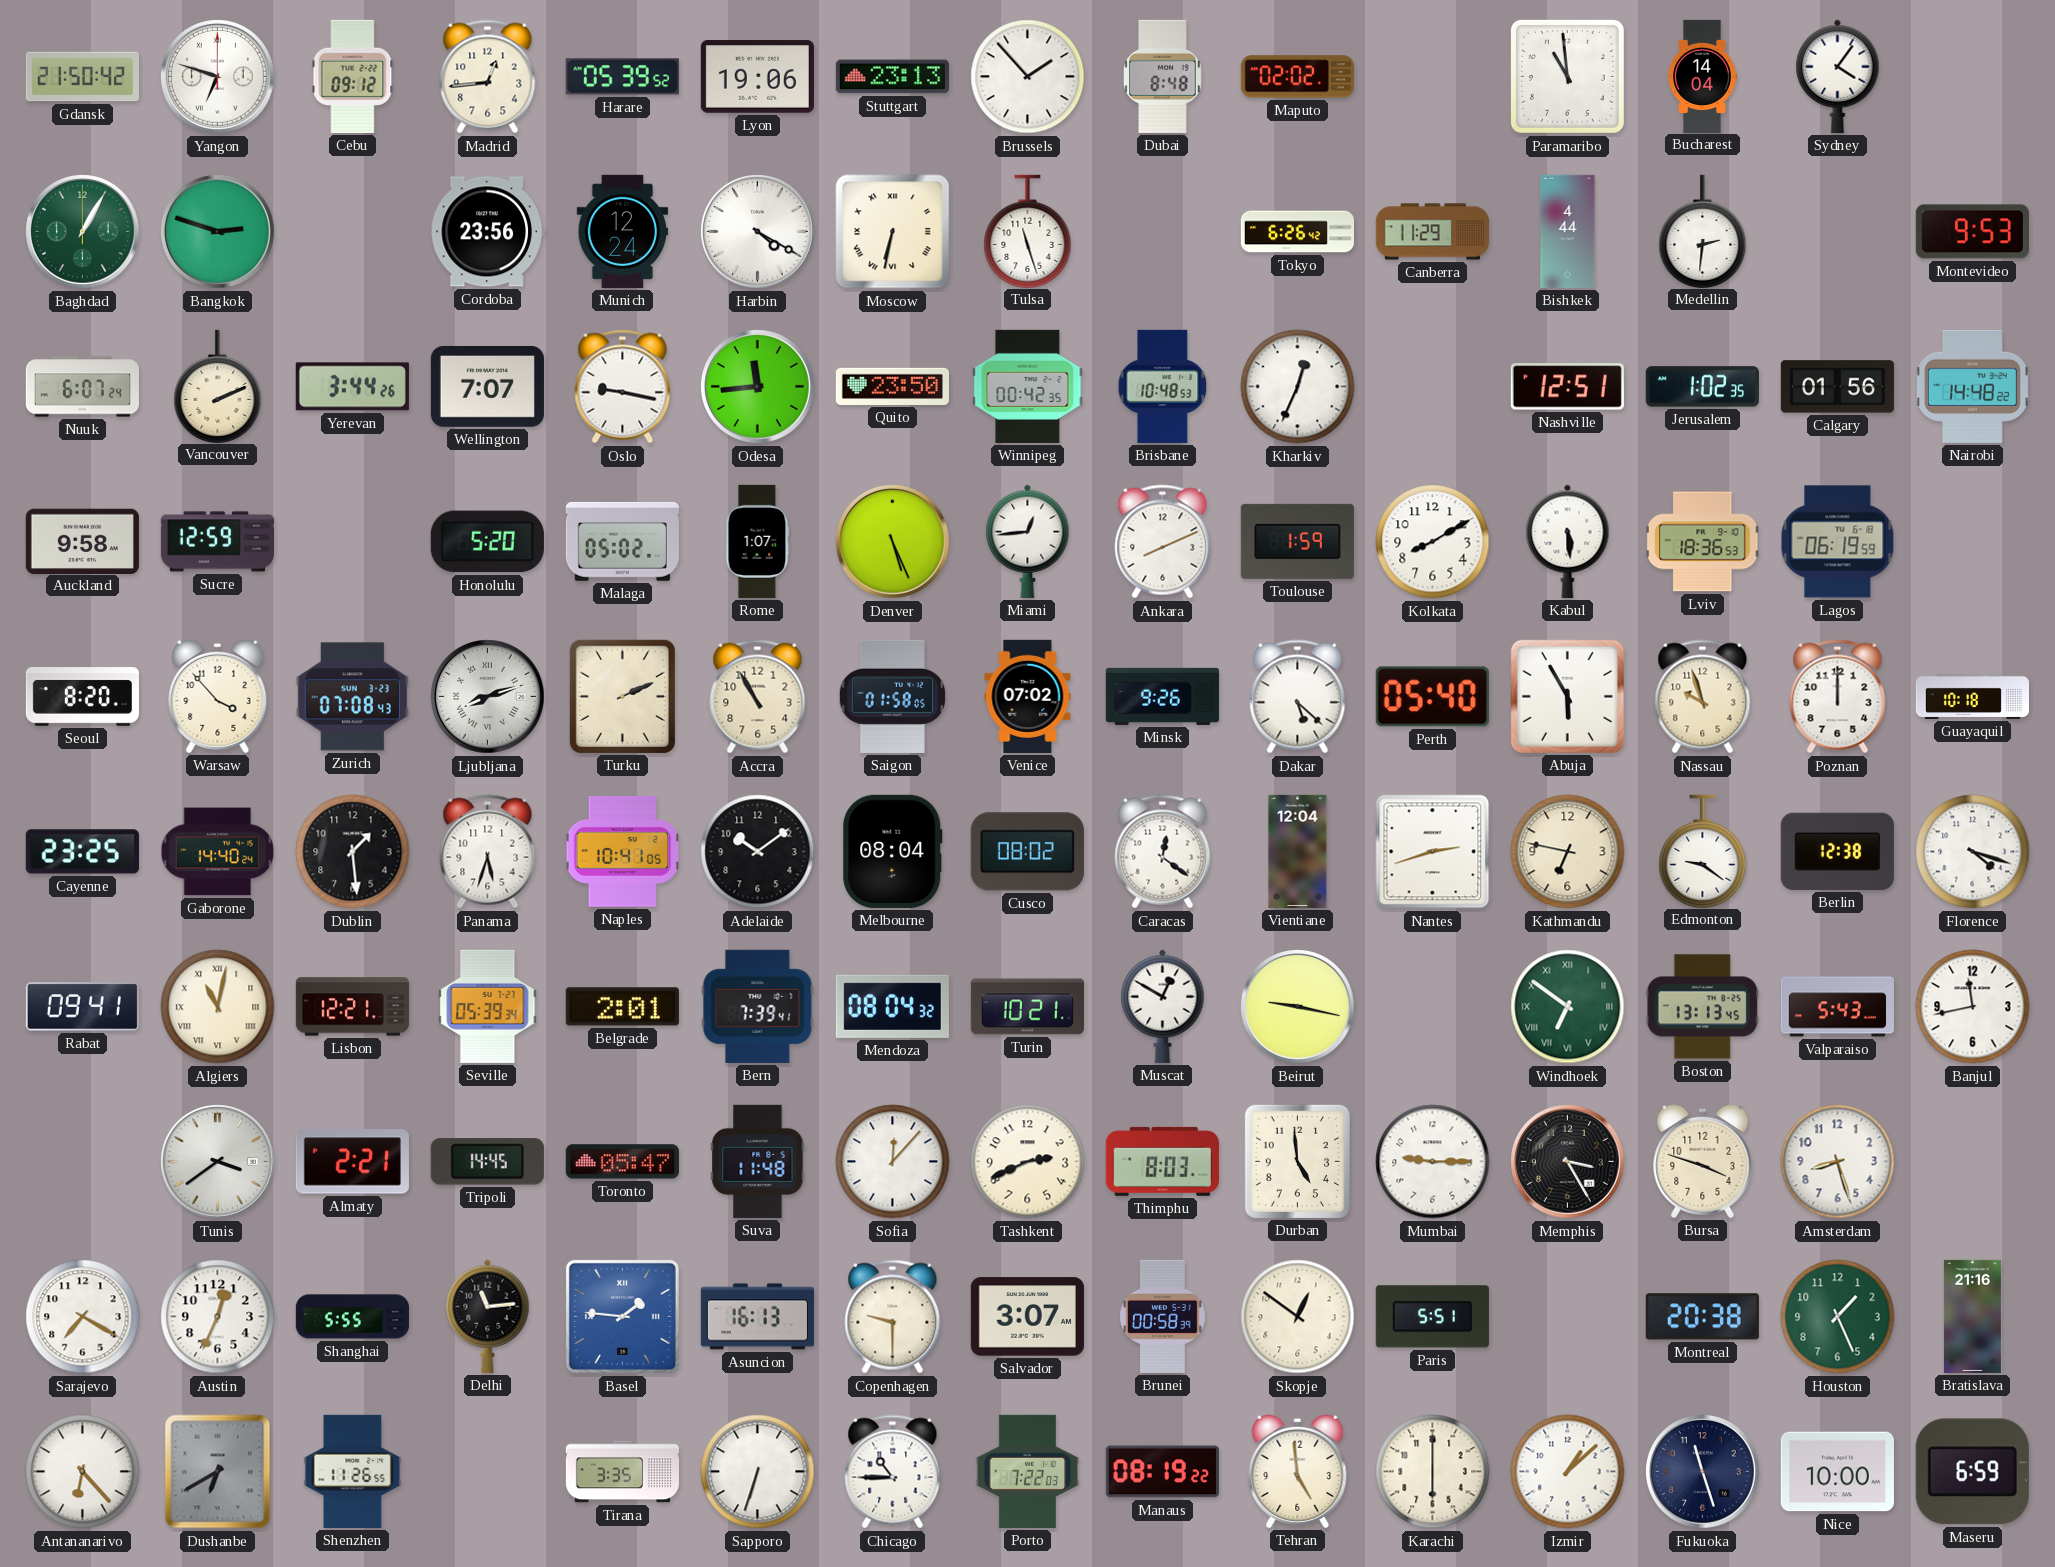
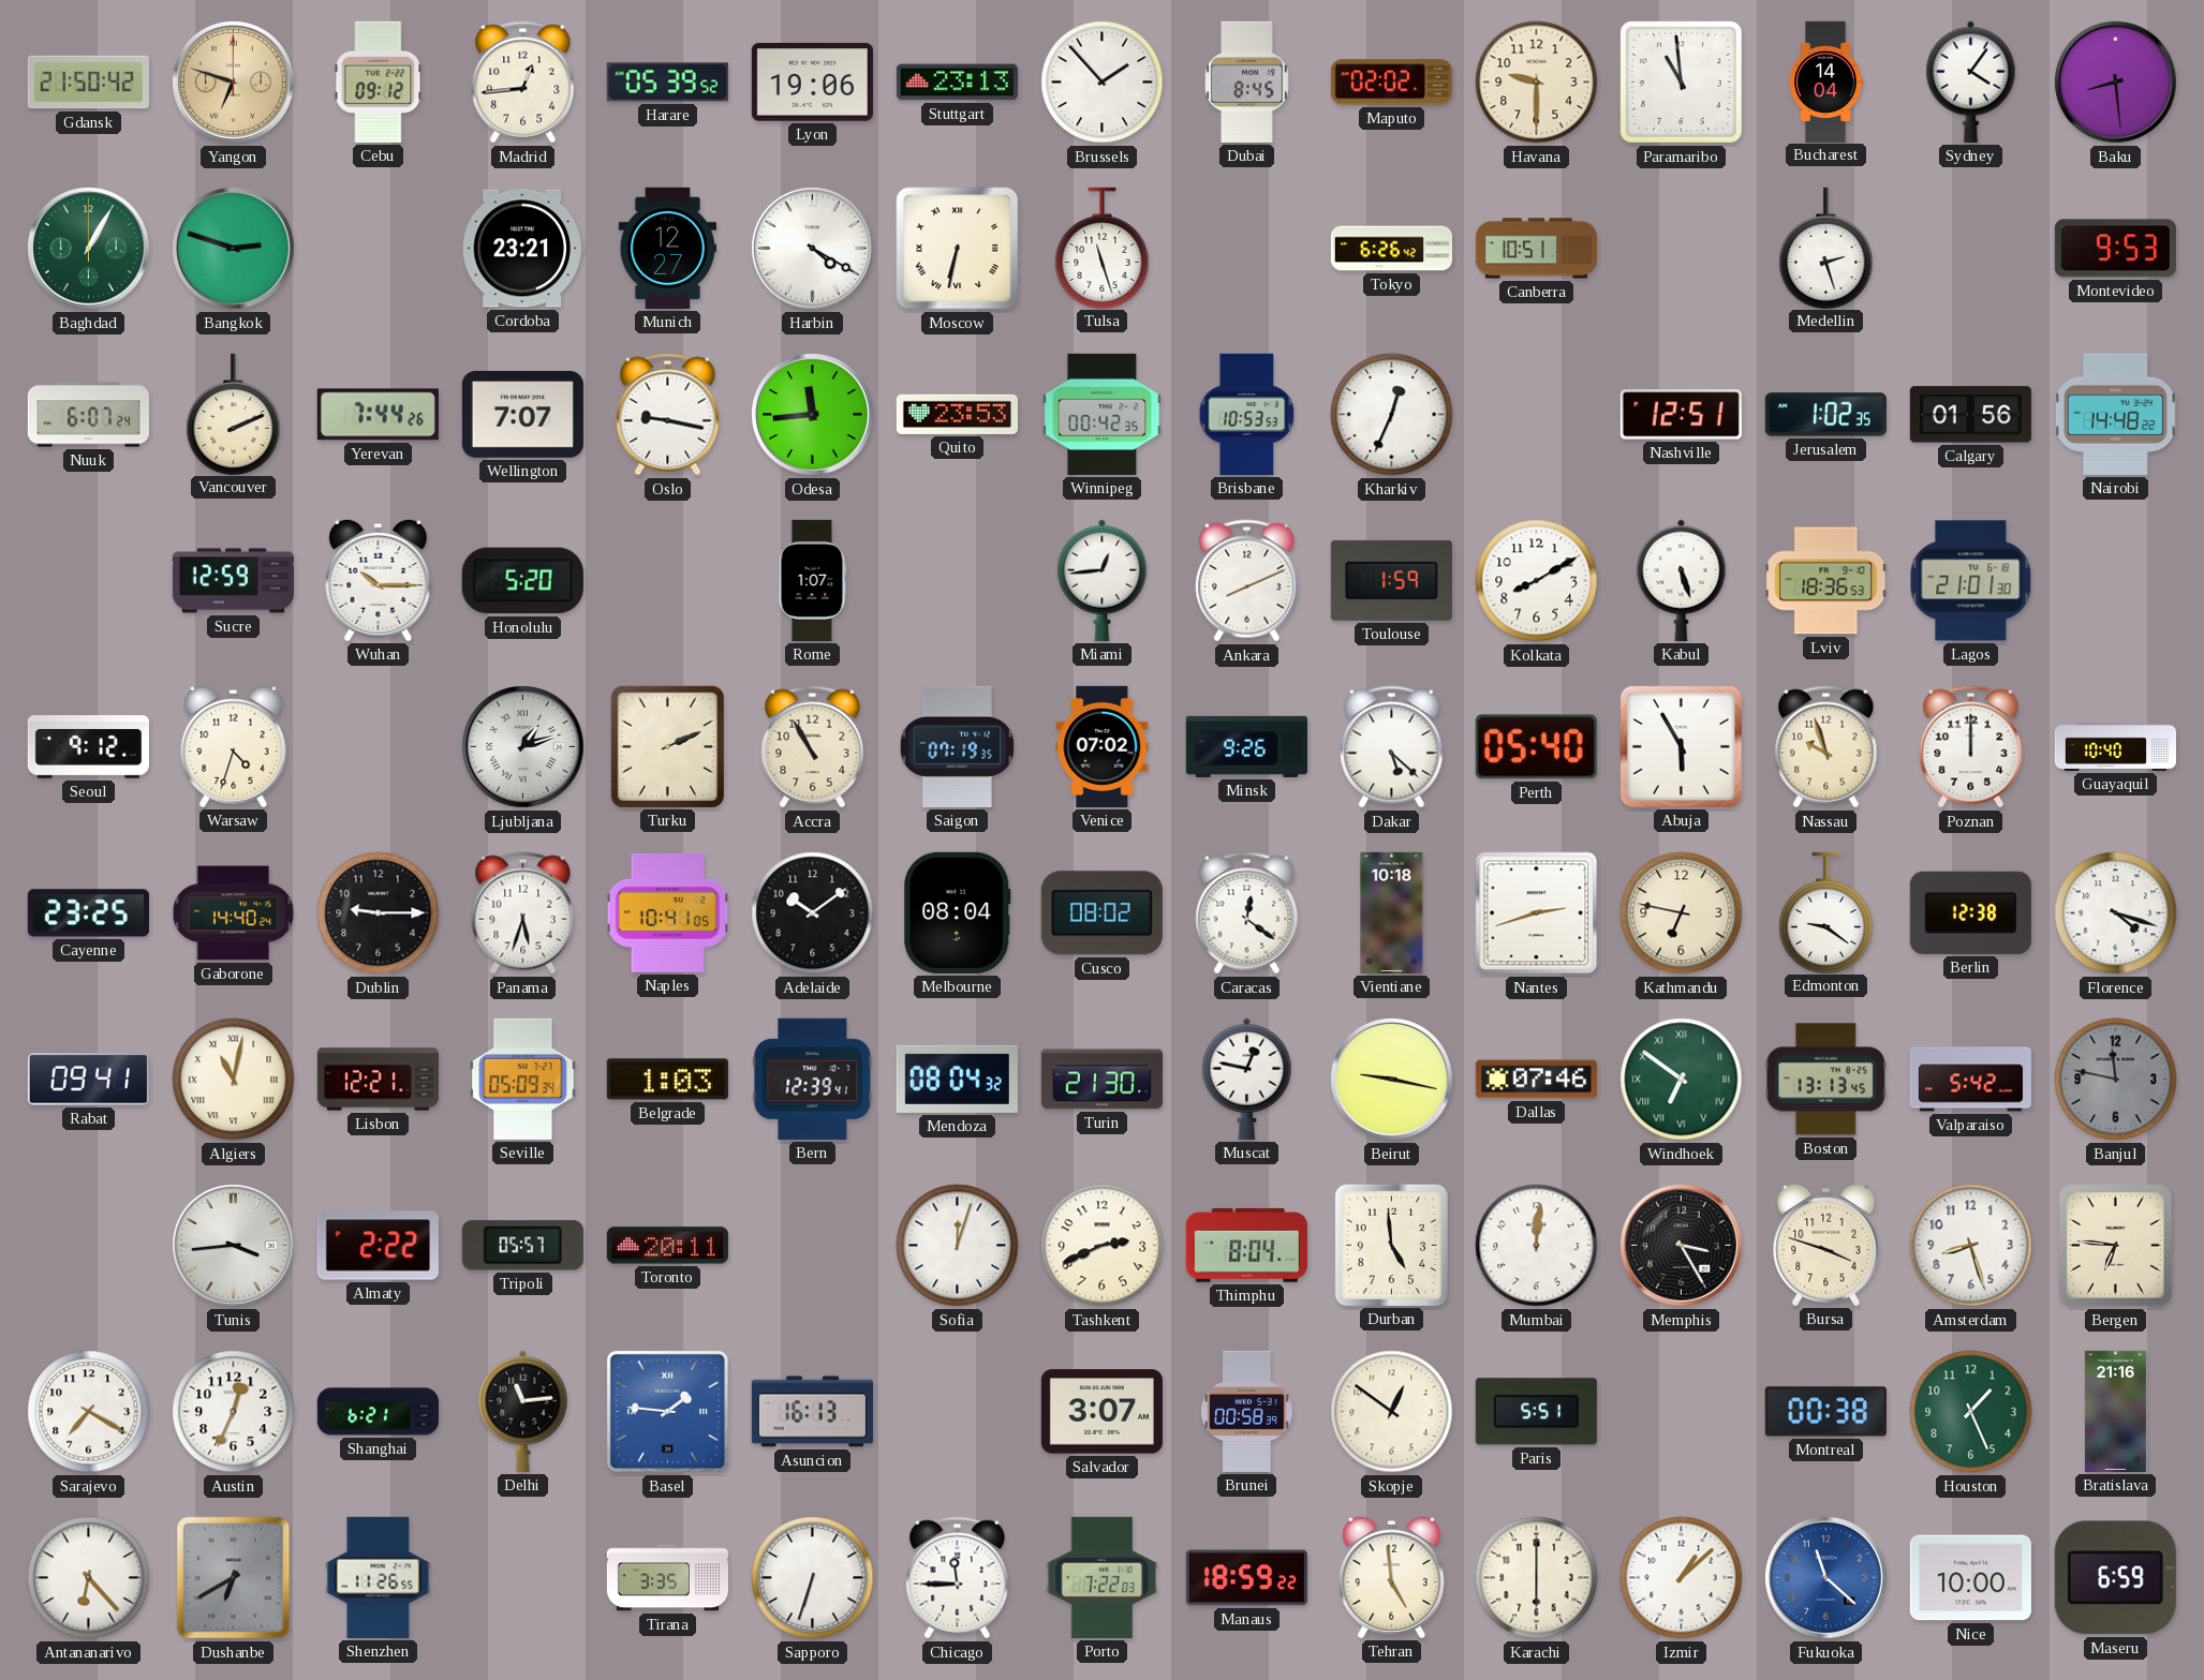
Yangon dial: white -> champagne (234, 83)
Dubai: 8:48 -> 8:45 (1247, 81)
Havana: none -> 9:30 (1537, 83)
Baku: none -> 8:29 (2116, 83)
Cordoba: 23:56 -> 23:21 (522, 249)
Munich: 12:24 -> 12:27 (668, 248)
Canberra: 11:29 -> 10:51 (1536, 249)
Bishkek: 4:44 -> none (1568, 231)
Medellin: 2:31 -> 2:27 (1826, 248)
Yerevan: 3:44 -> 7:44 (378, 415)
Quito: 23:50 -> 23:53 (957, 414)
Brisbane: 10:48 -> 10:53 (1247, 414)
Auckland: 9:58 -> none (82, 541)
Wuhan: none -> 10:15 (379, 580)
Malaga: 05:02 -> none (622, 541)
Denver: 5:26 -> none (893, 542)
Kabul: 5:29 -> 5:27 (1682, 580)
Lagos: 06:19 -> 21:01 (1971, 581)
Seoul: 8:20 -> 9:12 (88, 747)
Warsaw: 3:53 -> 4:33 (234, 746)
Zurich: 07:08 -> none (352, 697)
Ljubljana: 8:12 -> 1:12 (523, 747)
Saigon: 01:58 -> 07:19 (957, 746)
Guayaquil: 10:18 -> 10:40 (2115, 746)
Dublin: 1:29 -> 9:15 (379, 913)
Vientiane: 12:04 -> 10:18 (1392, 912)
Seville: 05:39 -> 05:09 (523, 1079)
Belgrade: 2:01 -> 1:03 (667, 1080)
Bern: 7:39 -> 12:39 (813, 1079)
Turin: 10:21 -> 21:30 (1101, 1080)
Muscat: 12:50 -> 12:47 (1247, 1079)
Dallas: none -> 07:46 (1536, 1080)
Valparaiso: 5:43 -> 5:42 (1970, 1080)
Banjul: 11:43 -> 11:47 (2116, 1080)
Banjul dial: white -> grey (2116, 1080)
Tunis: 3:39 -> 3:44 (234, 1246)
Almaty: 2:21 -> 2:22 (378, 1246)
Tripoli: 14:45 -> 05:57 (522, 1246)
Toronto: 05:47 -> 20:11 (667, 1246)
Suva: 11:48 -> none (758, 1161)
Sofia: 12:07 -> 12:03 (958, 1246)
Thimphu: 8:03 -> 8:04 (1246, 1245)
Mumbai: 9:15 -> 12:01 (1537, 1246)
Bergen: none -> 6:46 (2116, 1246)
Shanghai: 5:55 -> 6:21 (378, 1412)
Copenhagen: 9:30 -> none (893, 1317)
Montreal: 20:38 -> 00:38 (1825, 1412)
Chicago: 10:45 -> 11:45 (958, 1578)
Manaus: 08:19 -> 18:59 (1246, 1578)
Fukuoka: 11:27 -> 11:22 (1826, 1578)
Fukuoka dial: navy -> blue (1826, 1578)
